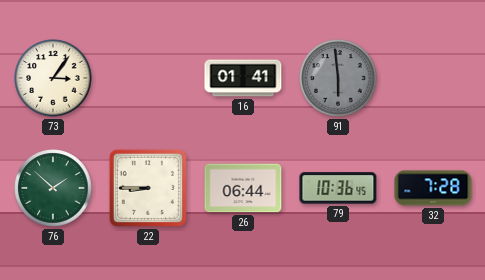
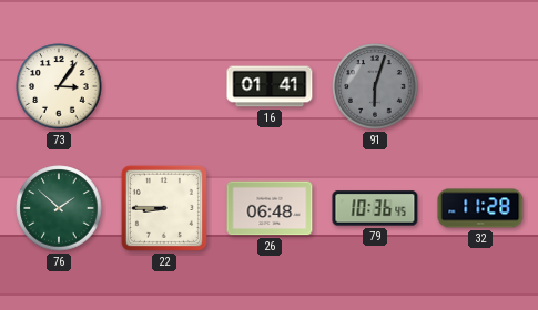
91: 5:59 -> 6:03 (375, 86)
26: 06:44 -> 06:48 (270, 208)
32: 7:28 -> 11:28 (480, 208)
